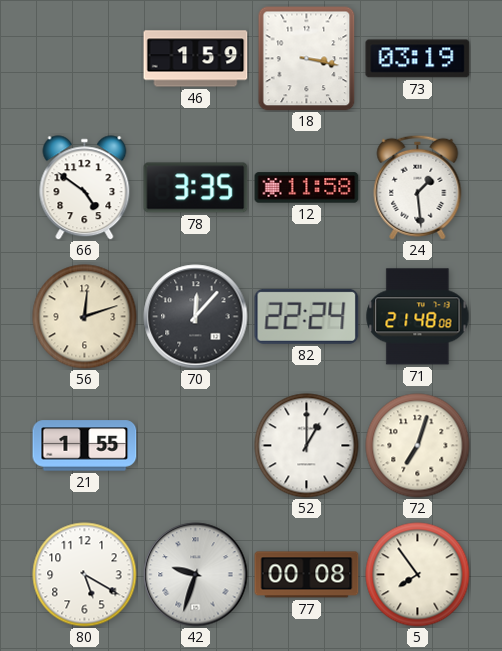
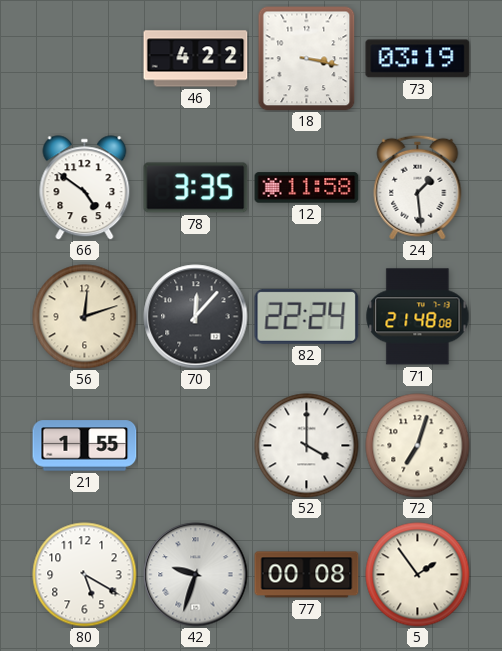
46: 1:59 -> 4:22 (196, 59)
52: 1:00 -> 4:00 (307, 446)
5: 7:54 -> 1:54 (418, 575)
